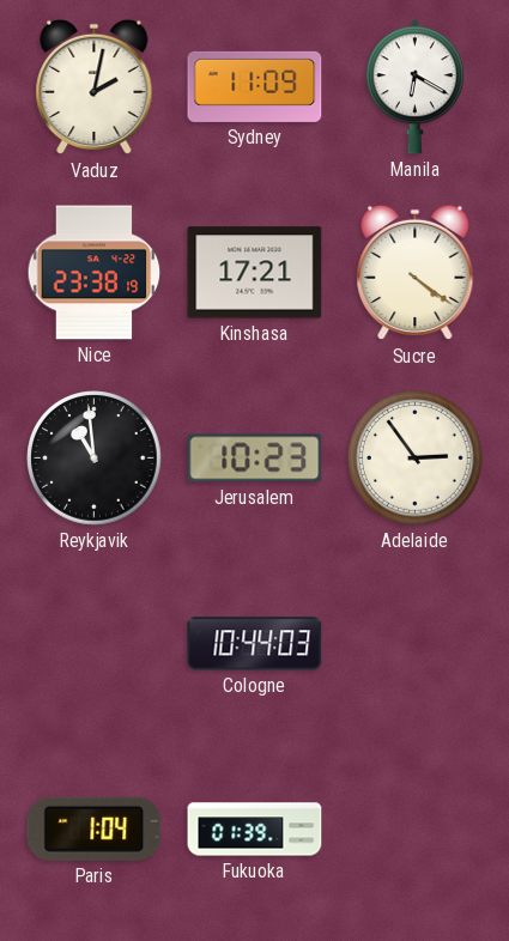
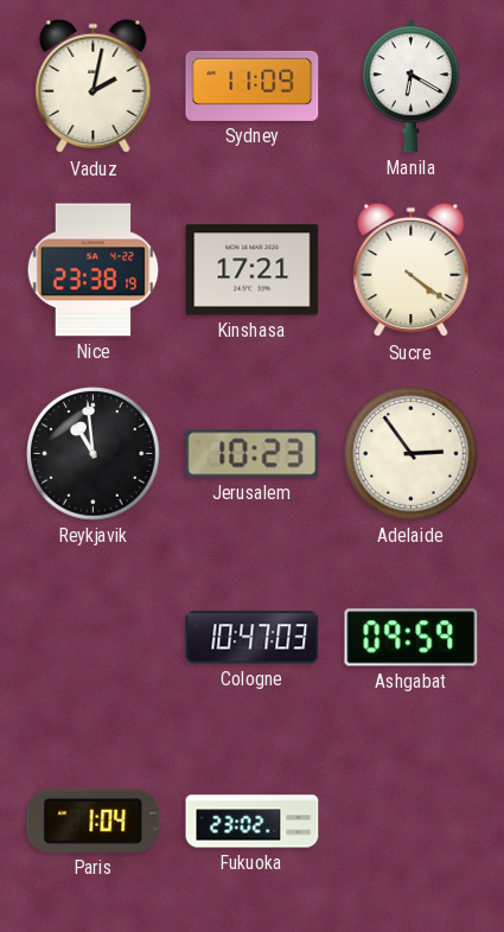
Cologne: 10:44 -> 10:47 (253, 638)
Ashgabat: none -> 09:59 (412, 638)
Fukuoka: 01:39 -> 23:02 (253, 822)
